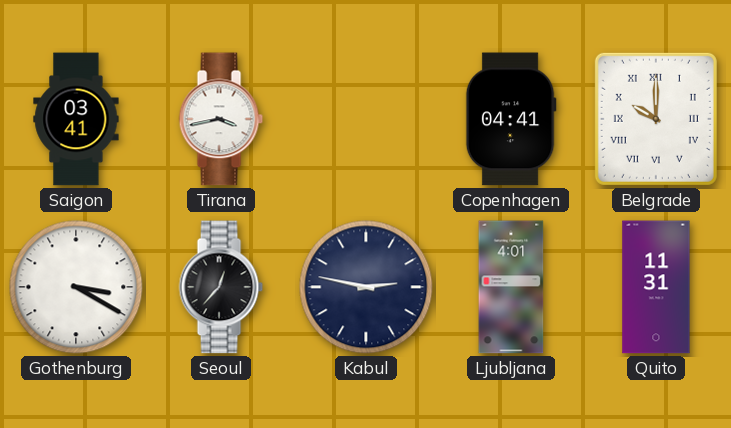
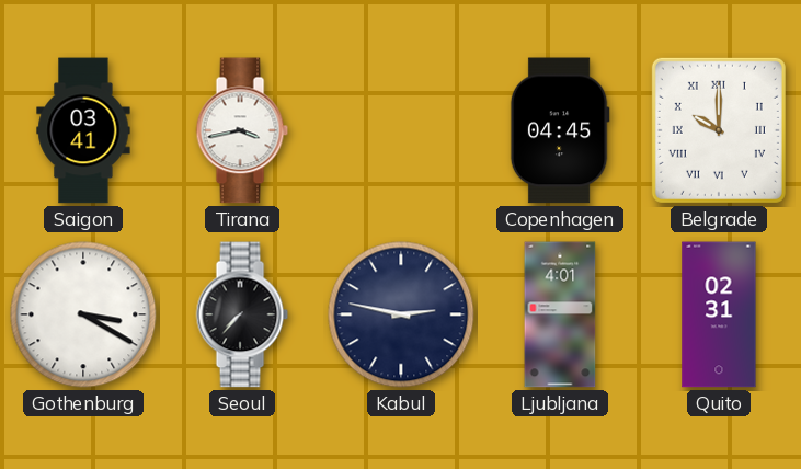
Copenhagen: 04:41 -> 04:45 (560, 130)
Seoul: 12:37 -> 7:37 (242, 314)
Quito: 11:31 -> 02:31 (719, 314)
